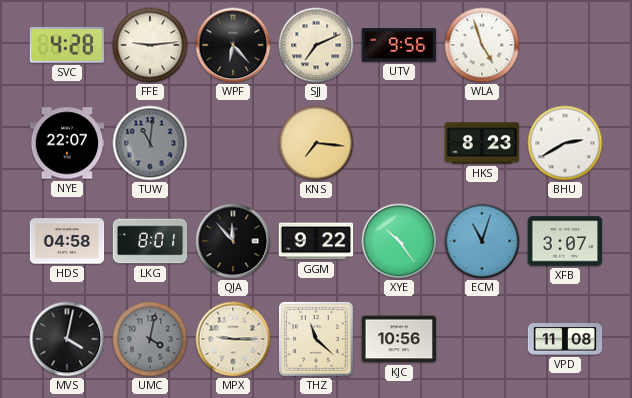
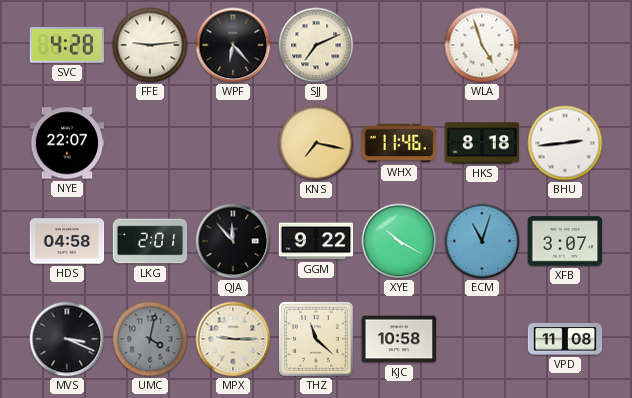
UTV: 9:56 -> none (399, 45)
TUW: 11:01 -> none (150, 143)
KNS: 7:16 -> 7:17 (316, 143)
WHX: none -> 11:46 (399, 143)
HKS: 8:23 -> 8:18 (482, 143)
BHU: 2:40 -> 2:44 (565, 143)
LKG: 8:01 -> 2:01 (150, 241)
XYE: 10:24 -> 10:20 (399, 241)
MVS: 4:02 -> 3:19 (67, 339)
KJC: 10:56 -> 10:58 (399, 339)
